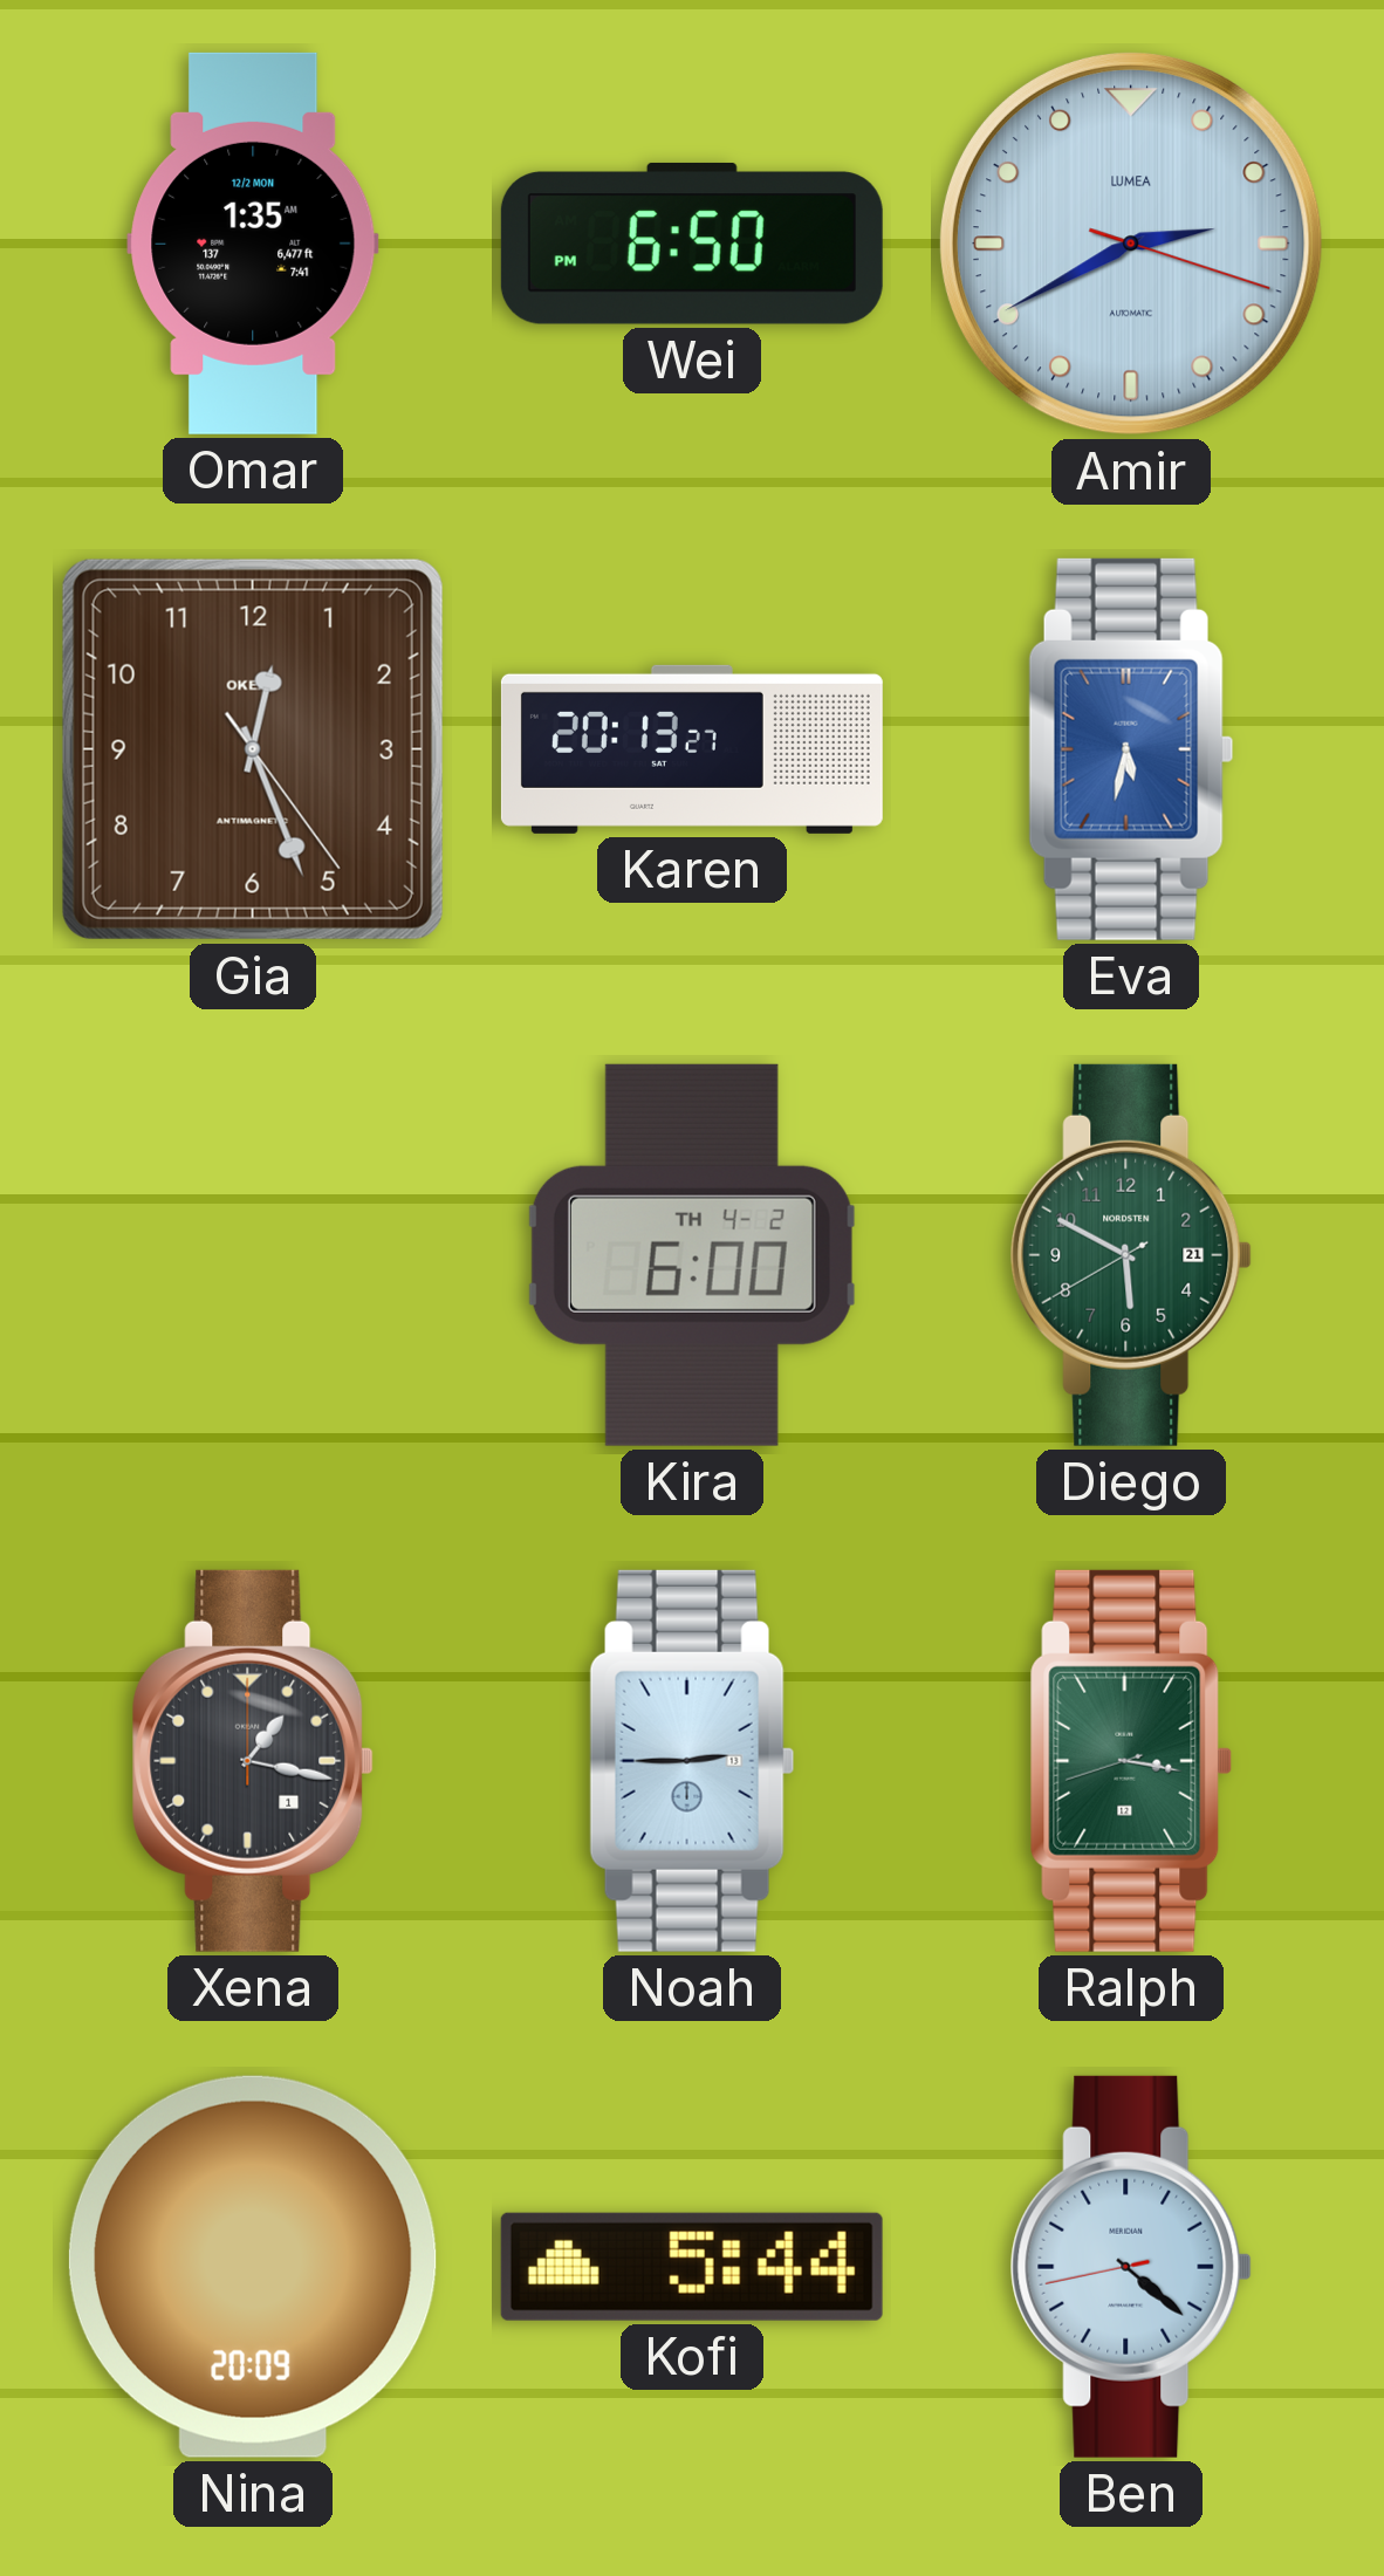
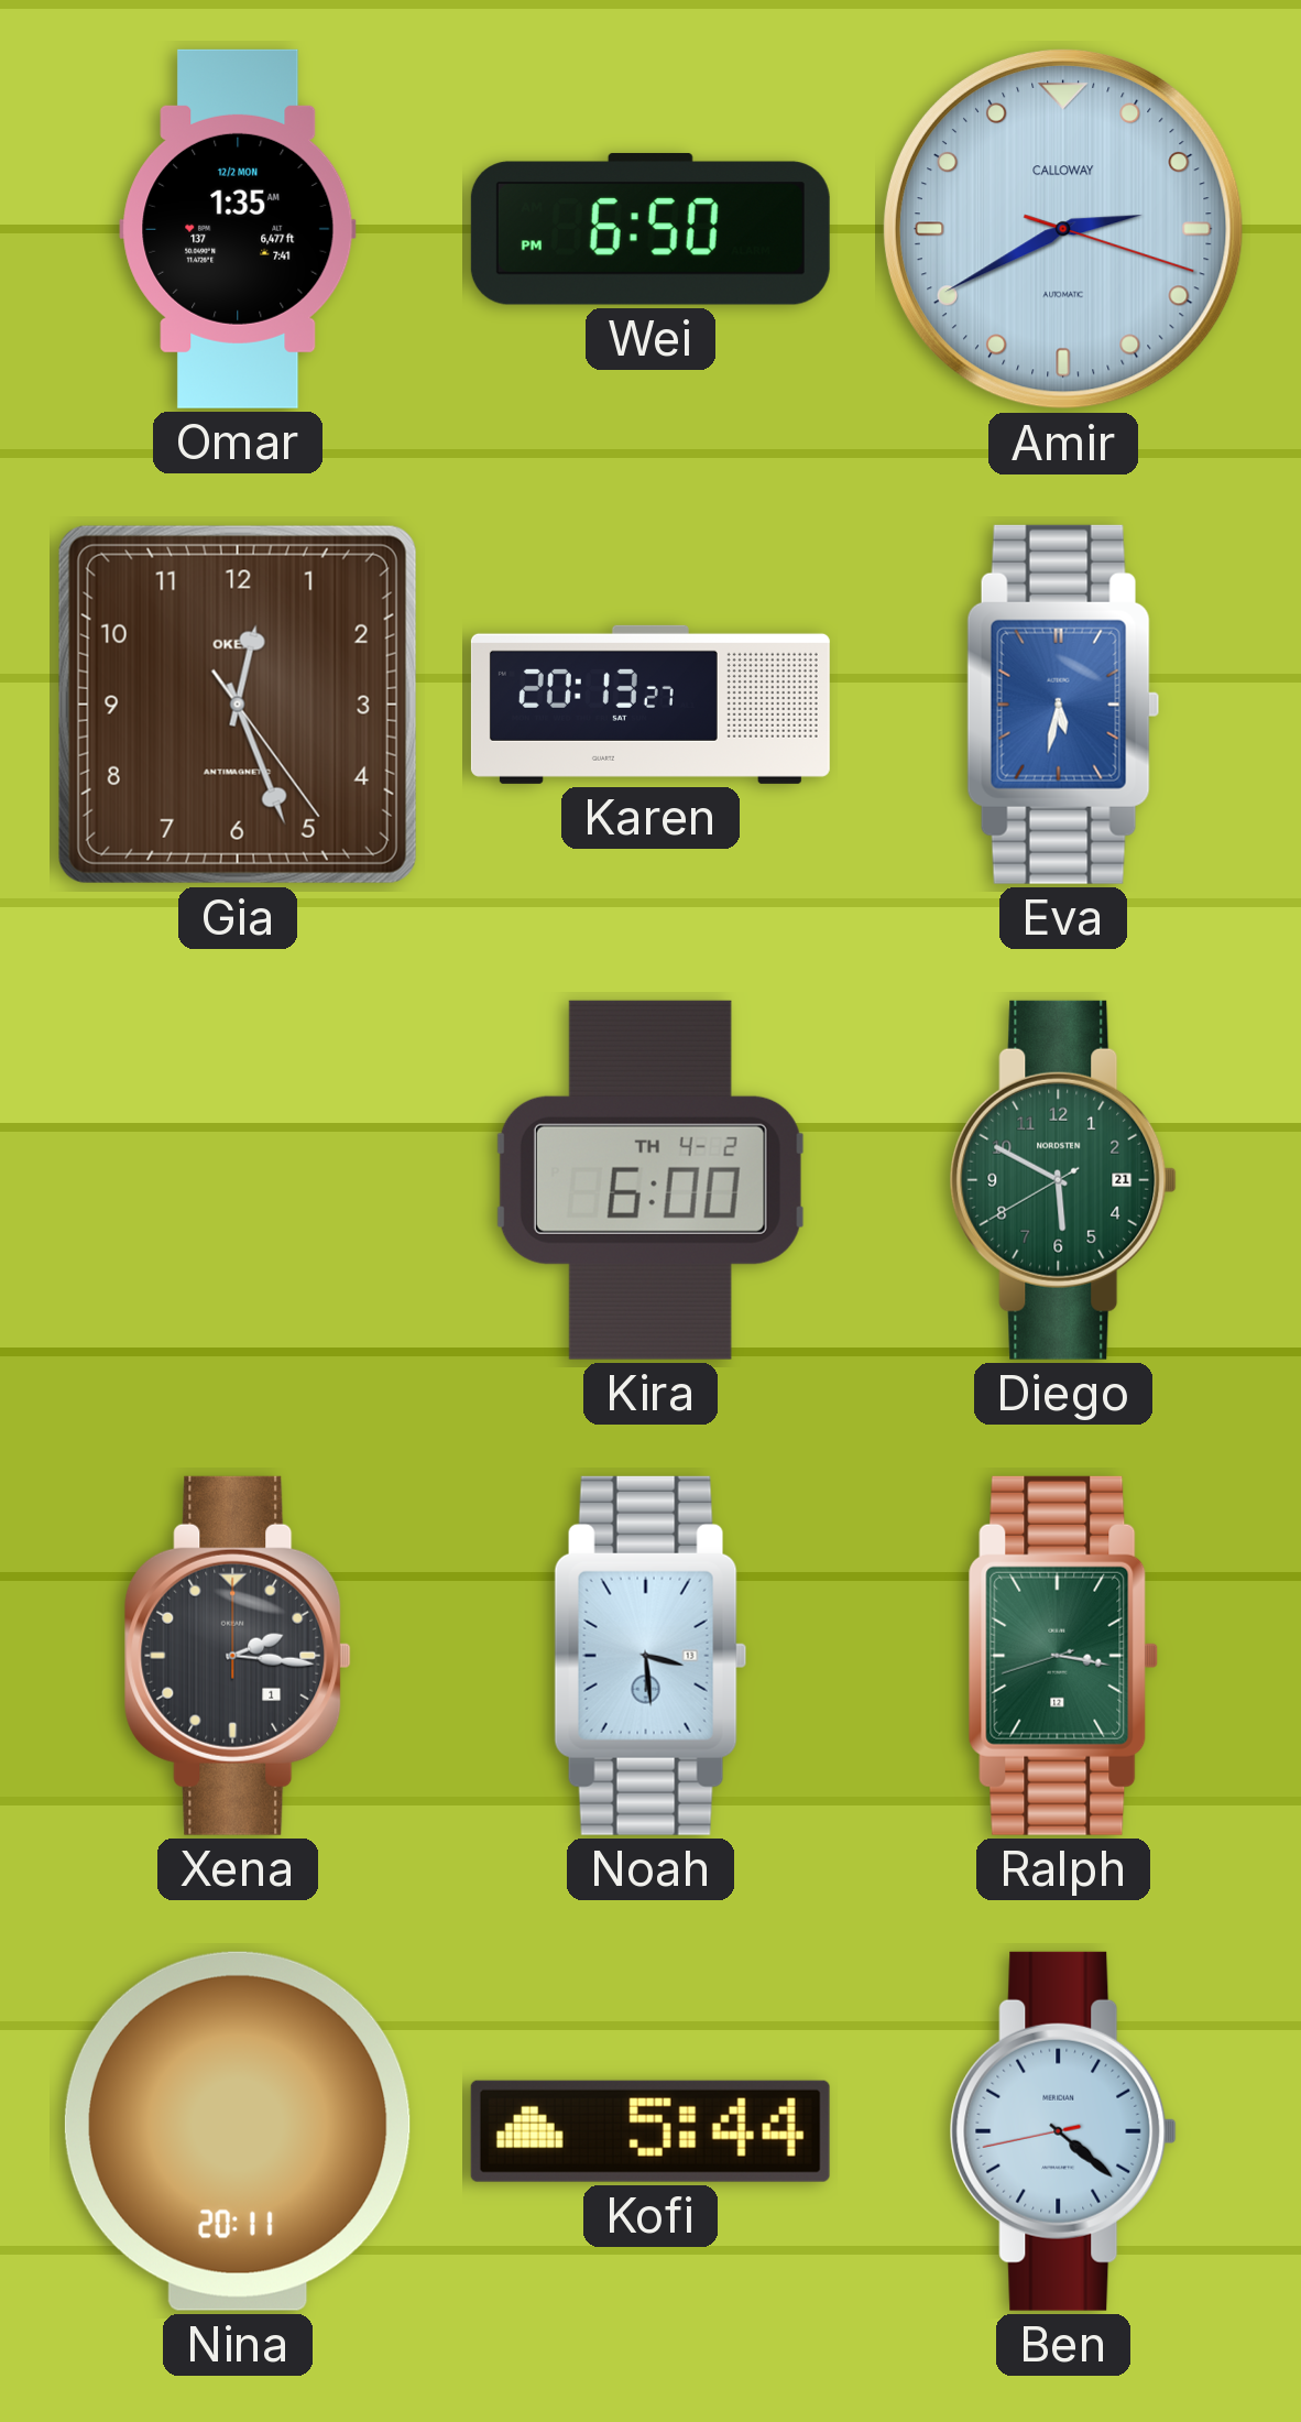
Amir brand: LUMEA -> CALLOWAY (1063, 229)
Xena: 1:17 -> 2:16 (238, 1656)
Noah: 2:45 -> 3:29 (650, 1656)
Nina: 20:09 -> 20:11 (238, 2131)
